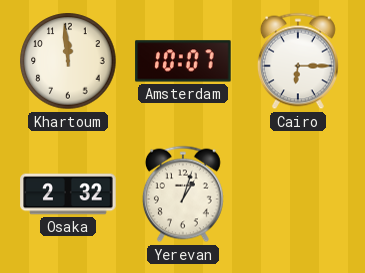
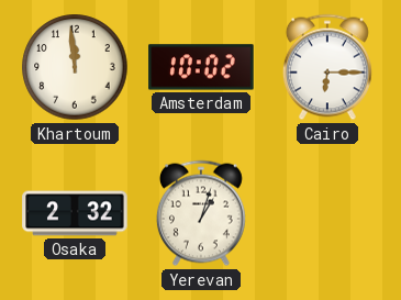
Amsterdam: 10:07 -> 10:02 (201, 67)
